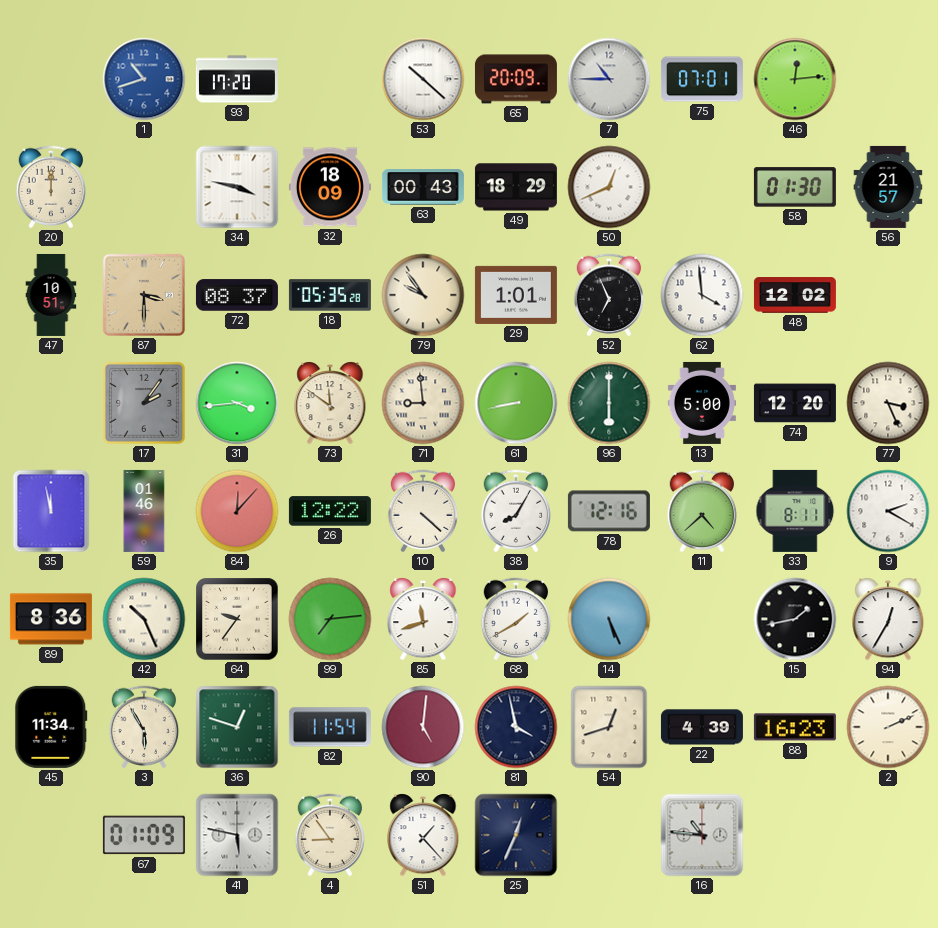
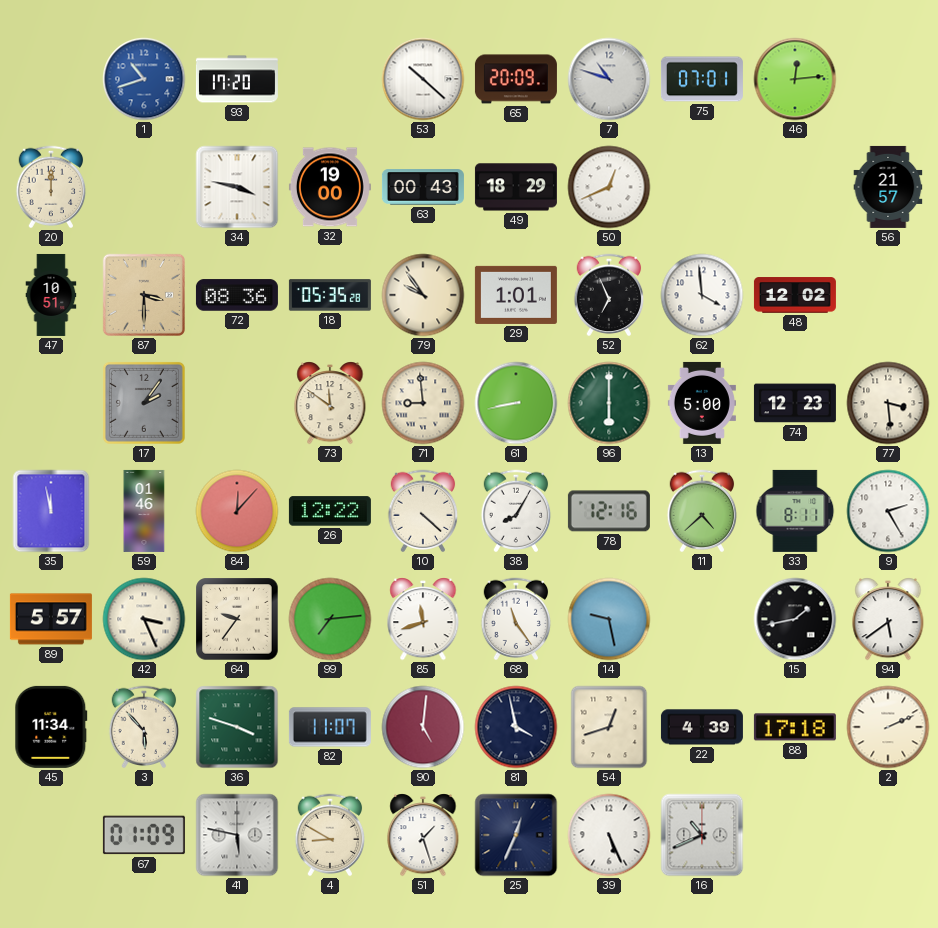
7: 10:45 -> 10:48 (609, 79)
32: 18:09 -> 19:00 (330, 187)
58: 01:30 -> none (795, 187)
72: 08:37 -> 08:36 (237, 295)
31: 3:44 -> none (237, 403)
74: 12:20 -> 12:23 (795, 403)
77: 3:26 -> 3:29 (888, 403)
9: 2:20 -> 2:25 (888, 511)
89: 8:36 -> 5:57 (51, 619)
42: 10:26 -> 3:26 (144, 619)
68: 1:40 -> 11:24 (516, 619)
14: 5:26 -> 9:28 (609, 619)
94: 12:35 -> 5:39 (888, 619)
3: 5:55 -> 5:53 (144, 727)
36: 12:48 -> 3:48 (237, 727)
82: 11:54 -> 11:07 (330, 727)
88: 16:23 -> 17:18 (795, 727)
4: 8:54 -> 8:50 (330, 835)
51: 1:23 -> 1:27 (423, 835)
39: none -> 5:26 (609, 835)
16: 10:46 -> 10:41 (702, 835)
